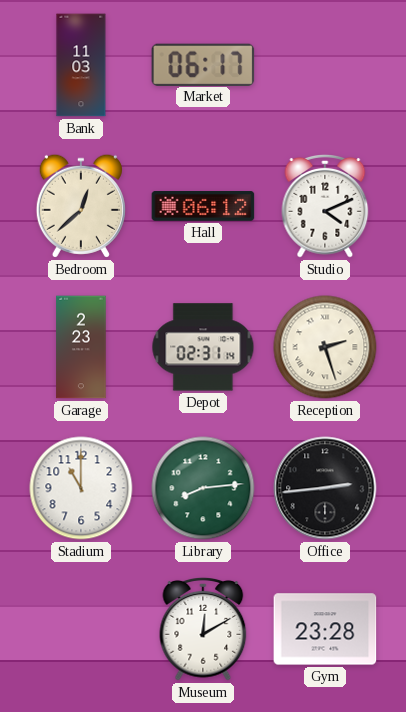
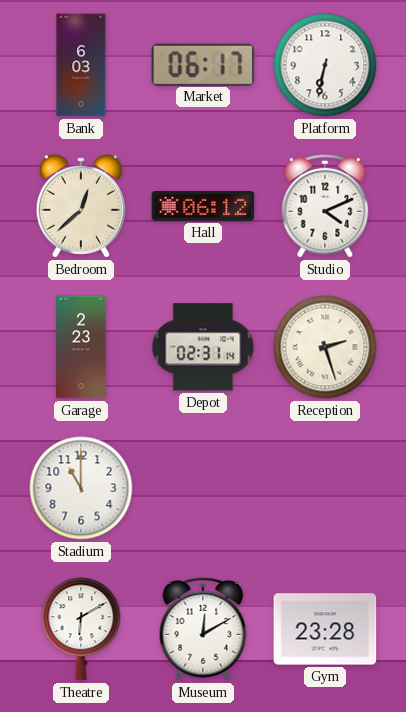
Bank: 11:03 -> 6:03 (81, 65)
Platform: none -> 6:32 (325, 65)
Library: 8:14 -> none (203, 488)
Office: 2:44 -> none (325, 488)
Theatre: none -> 6:10 (81, 629)
